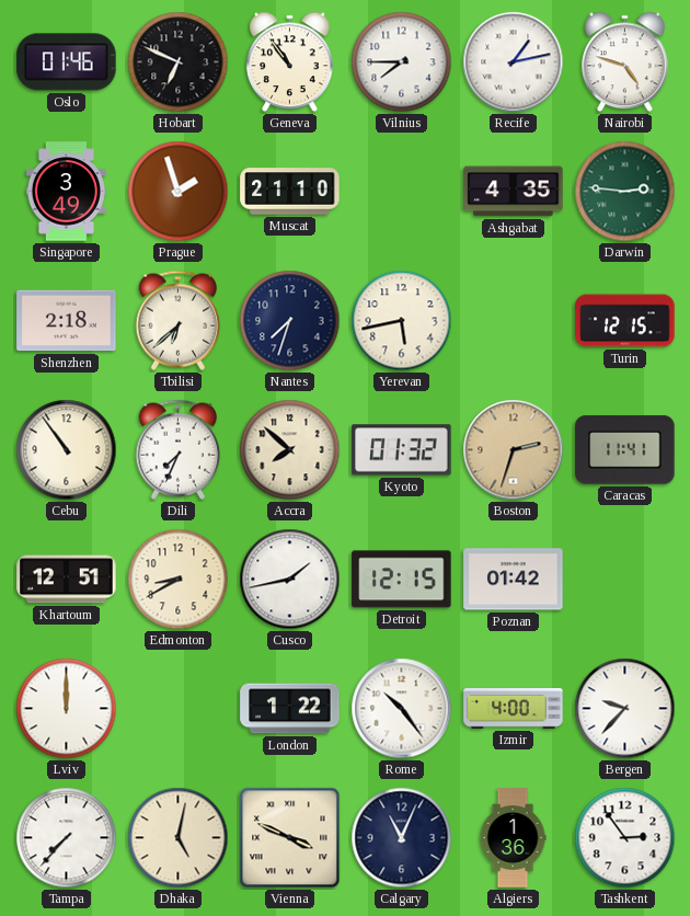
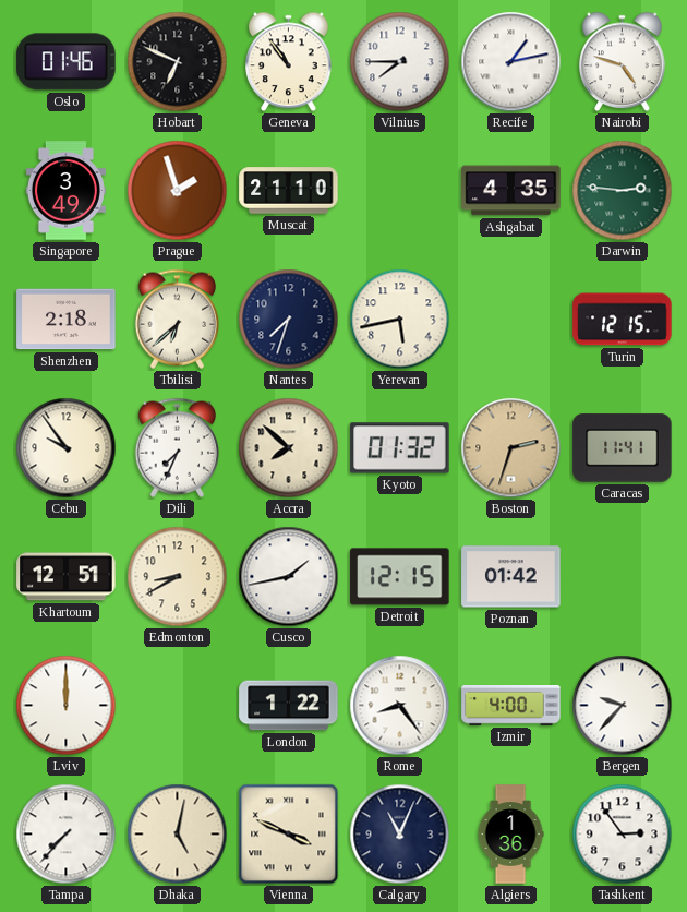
Cebu: 10:54 -> 9:54 (67, 448)
Rome: 10:24 -> 8:24 (400, 706)
